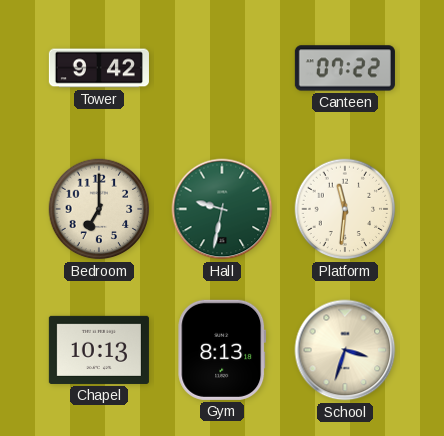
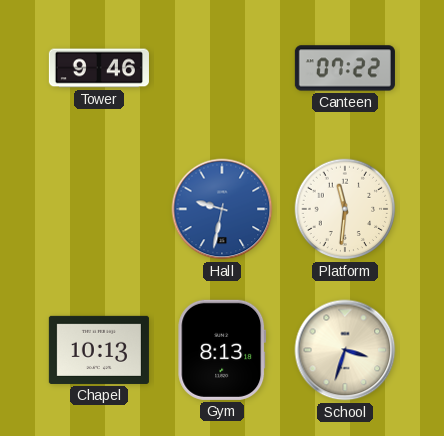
Tower: 9:42 -> 9:46 (99, 68)
Bedroom: 7:00 -> none (99, 209)
Hall dial: green -> blue (222, 209)
